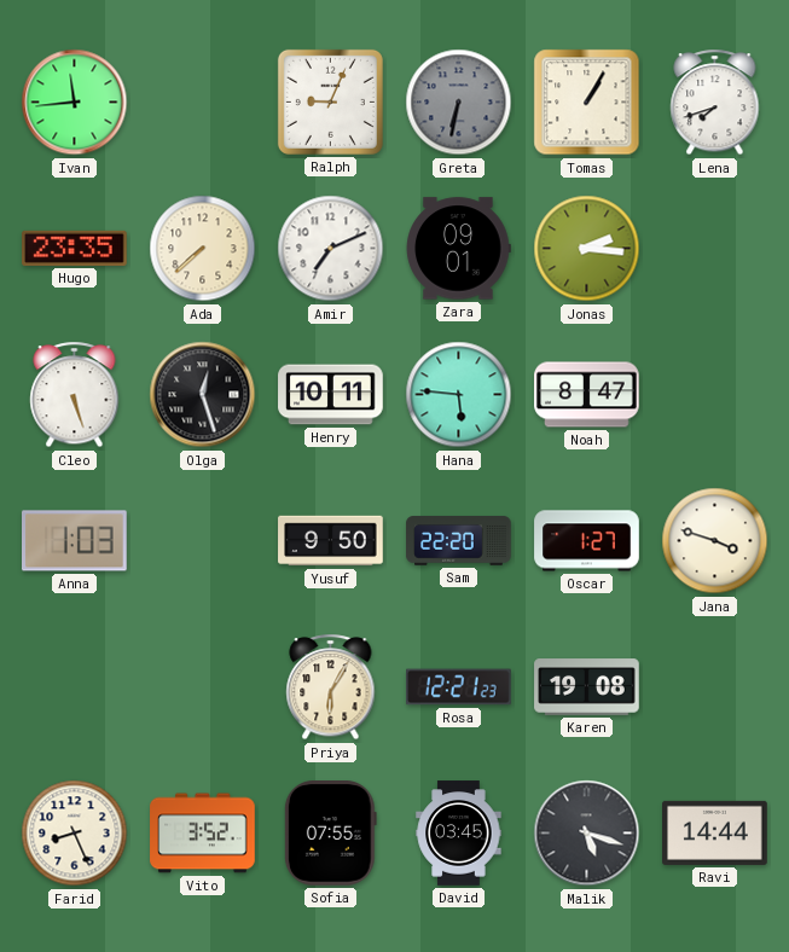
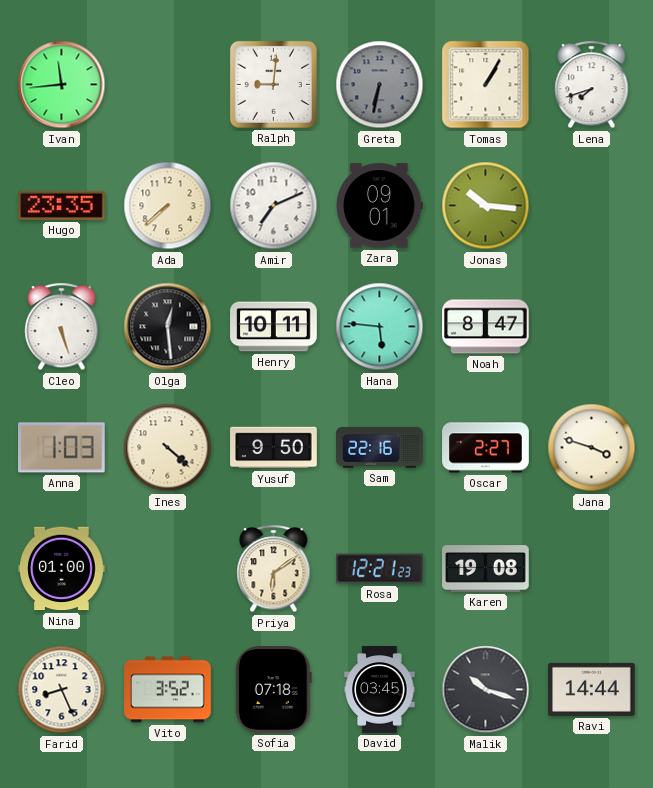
Ralph: 9:04 -> 9:01 (273, 84)
Jonas: 2:16 -> 10:16 (486, 206)
Olga: 12:27 -> 12:29 (168, 327)
Ines: none -> 4:22 (168, 448)
Sam: 22:20 -> 22:16 (380, 448)
Oscar: 1:27 -> 2:27 (486, 448)
Nina: none -> 01:00 (62, 569)
Priya: 6:05 -> 6:09 (274, 569)
Sofia: 07:55 -> 07:18 (273, 690)
Malik: 5:18 -> 10:18 (486, 690)
